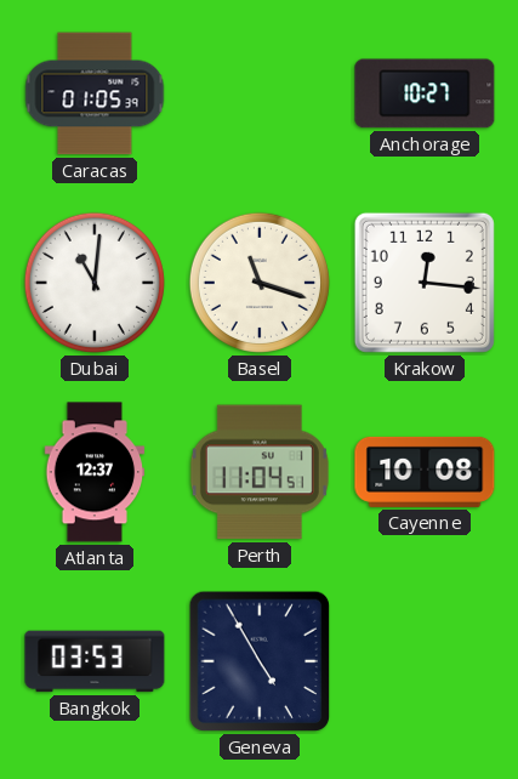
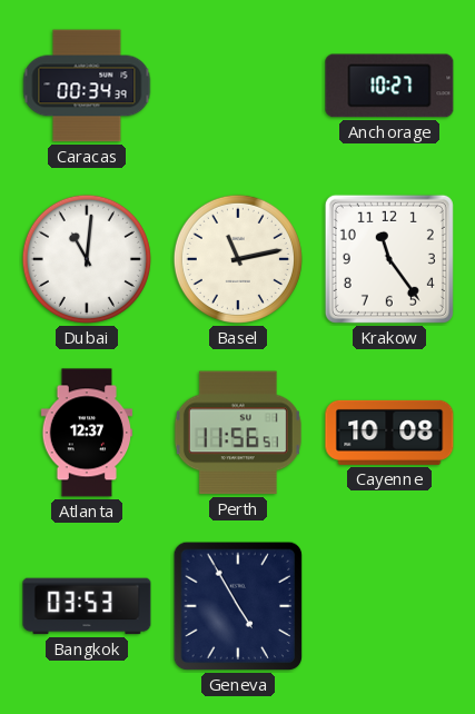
Caracas: 01:05 -> 00:34 (87, 86)
Basel: 11:18 -> 11:13 (238, 259)
Krakow: 12:16 -> 11:24 (389, 259)
Perth: 11:04 -> 11:56 (238, 433)
